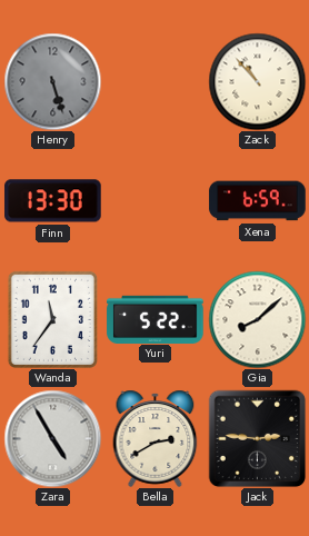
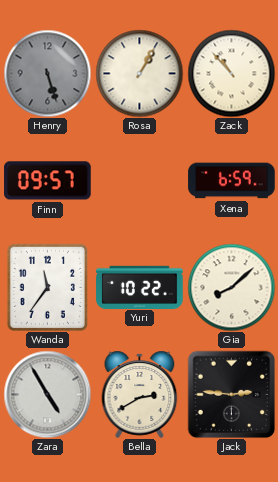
Rosa: none -> 1:05 (139, 73)
Finn: 13:30 -> 09:57 (48, 181)
Yuri: 5:22 -> 10:22 (140, 287)
